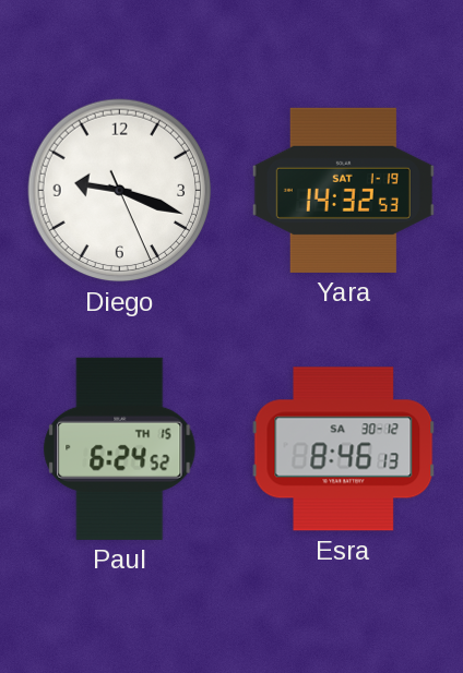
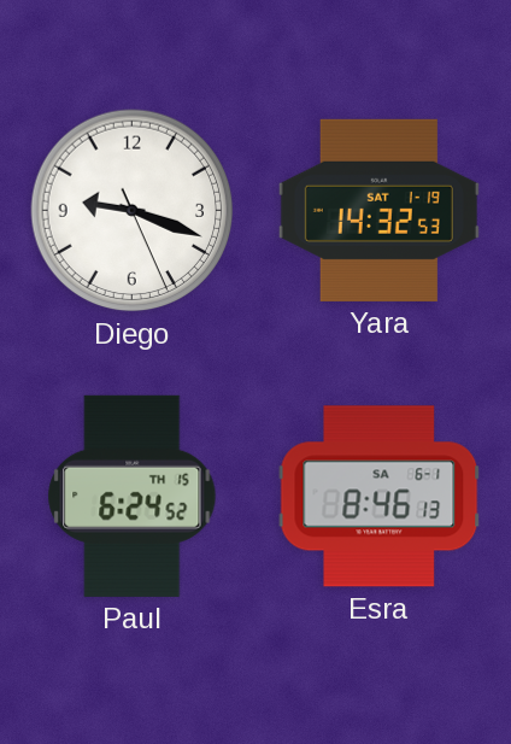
Esra date: SA 30-12 -> SA 6-1 (380, 497)
